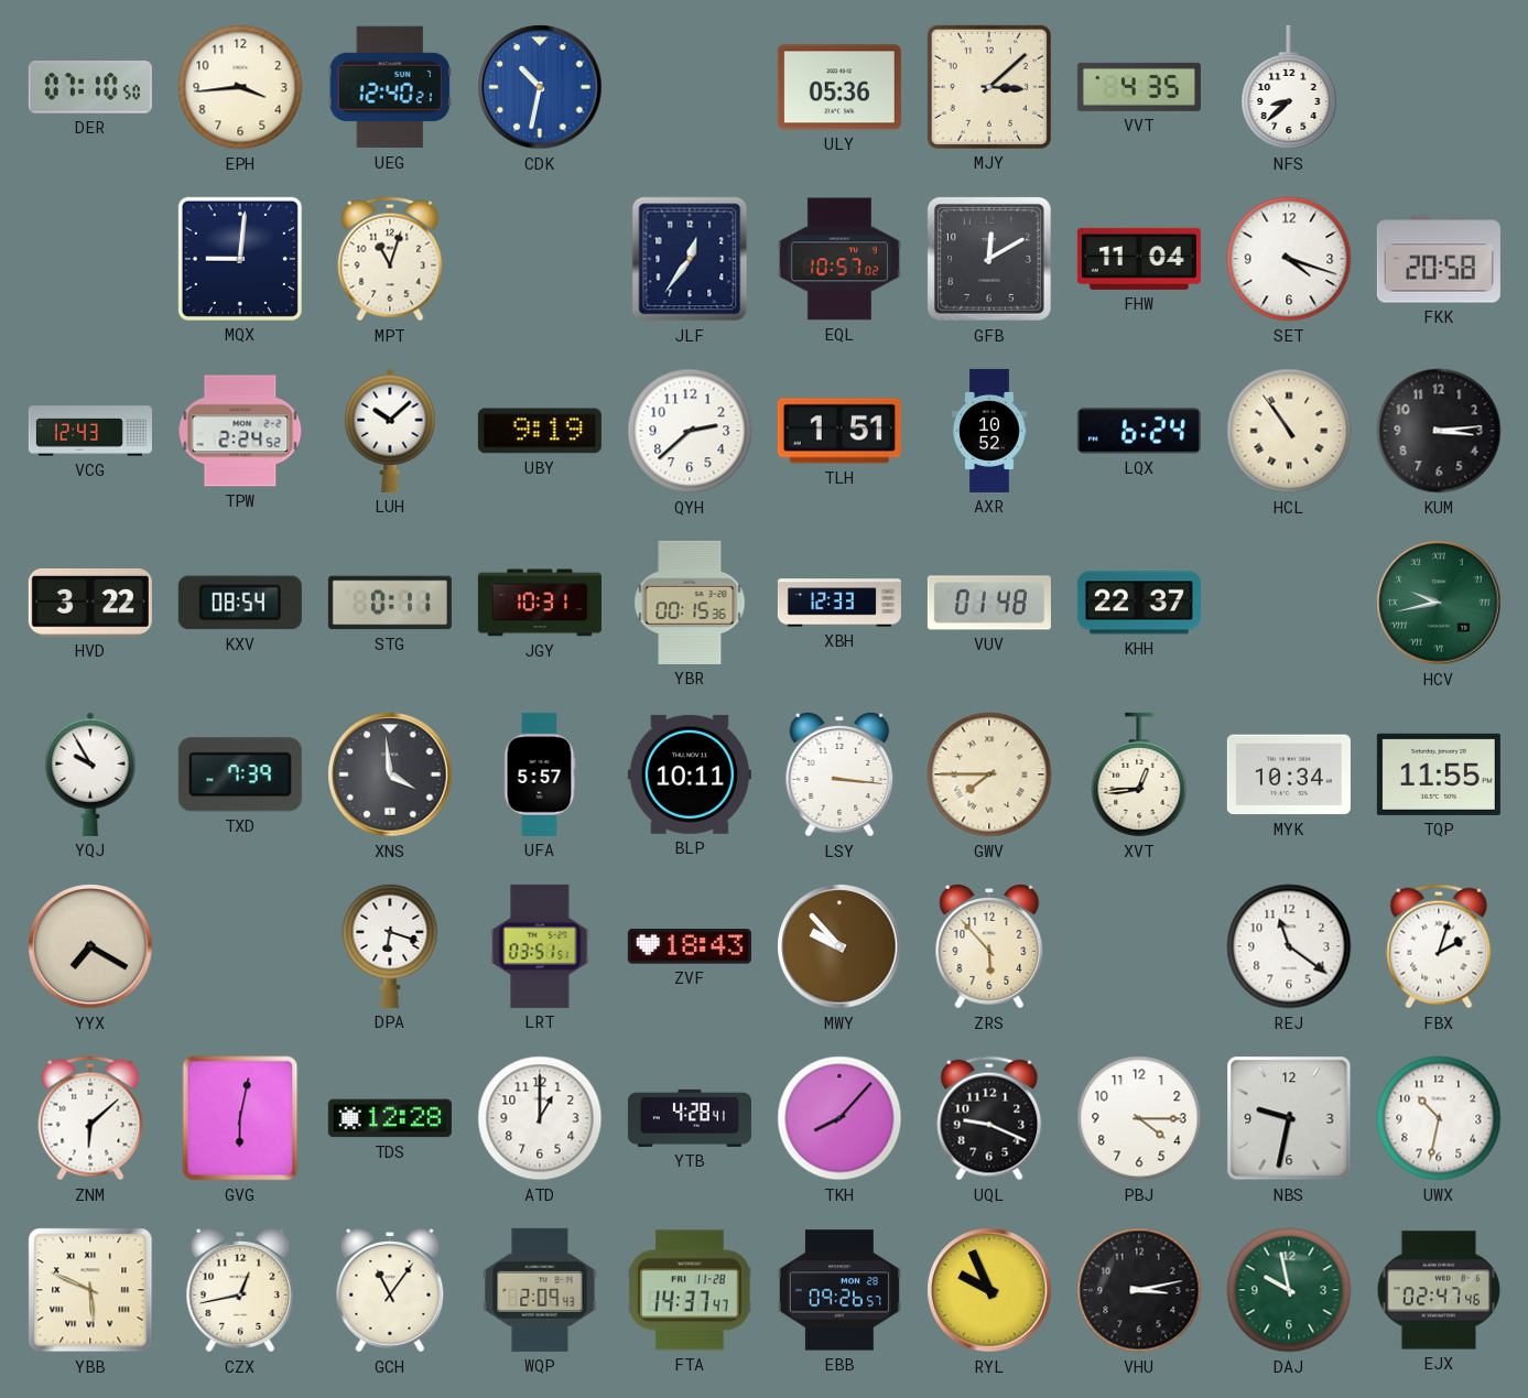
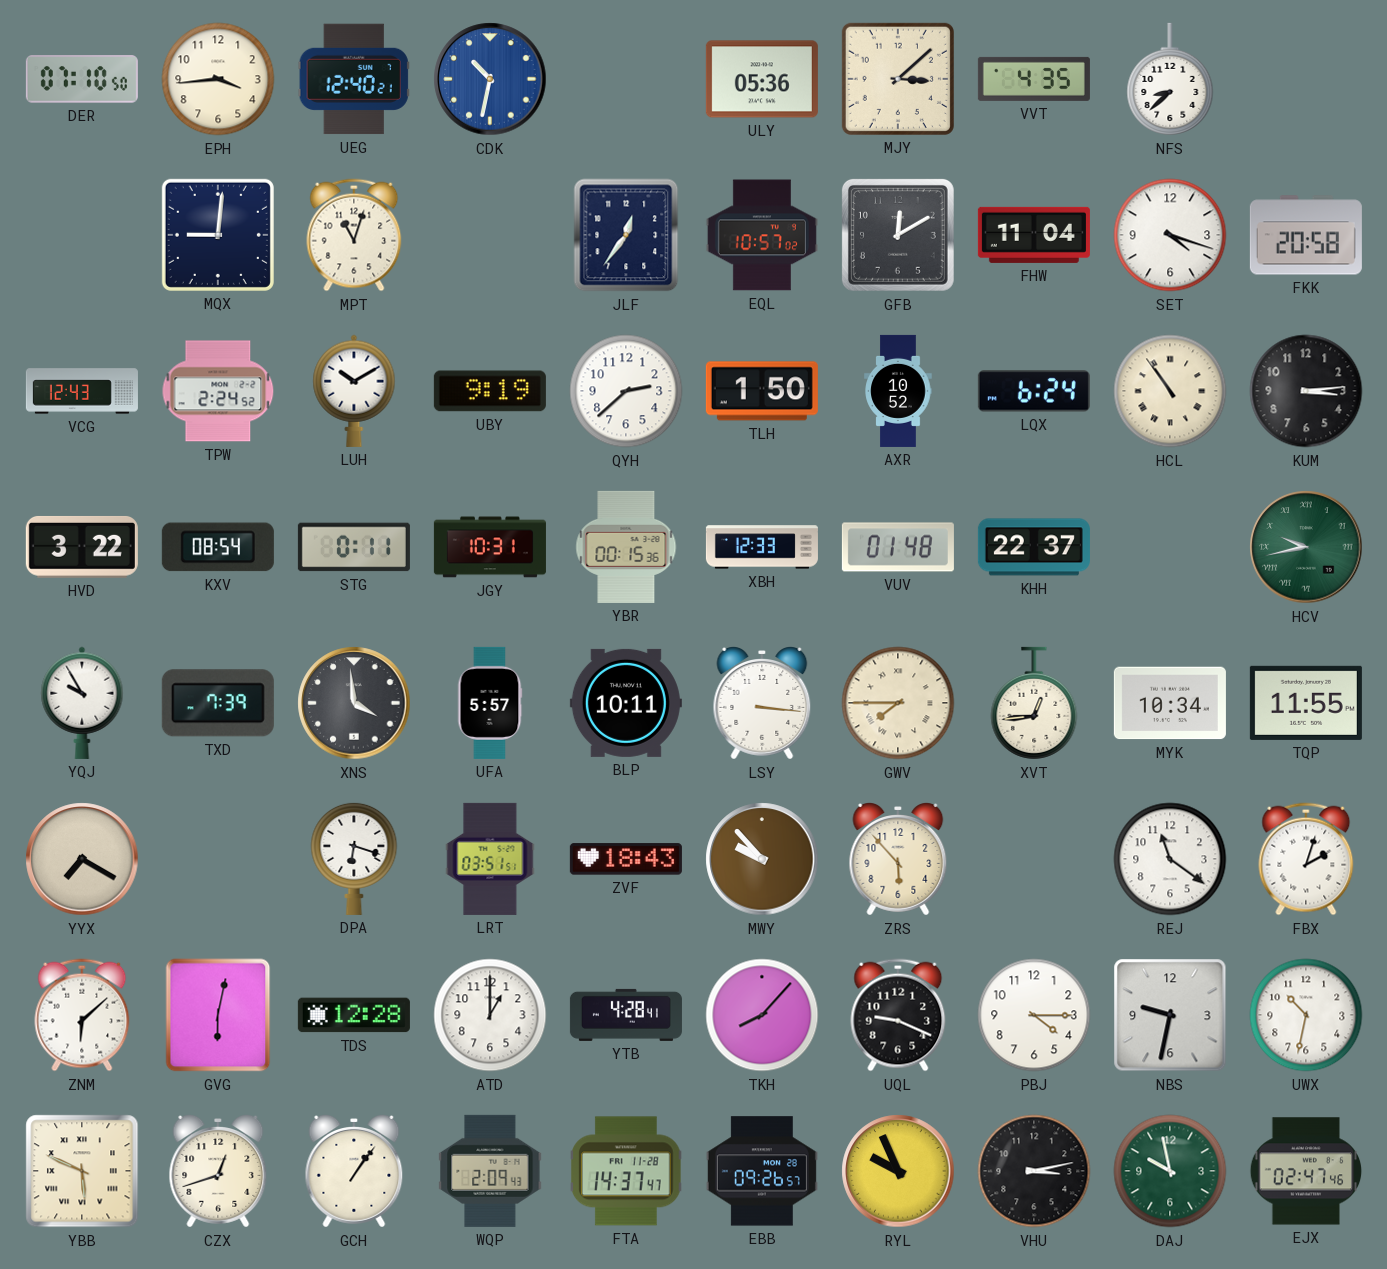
LUH: 10:08 -> 10:10 (354, 391)
TLH: 1:51 -> 1:50 (762, 391)
CZX: 12:43 -> 12:42 (218, 1171)
GCH: 11:06 -> 1:06 (354, 1171)
